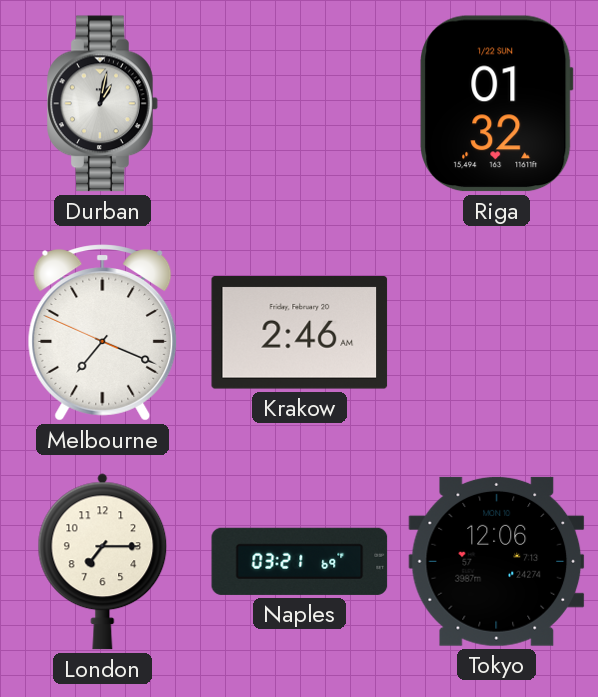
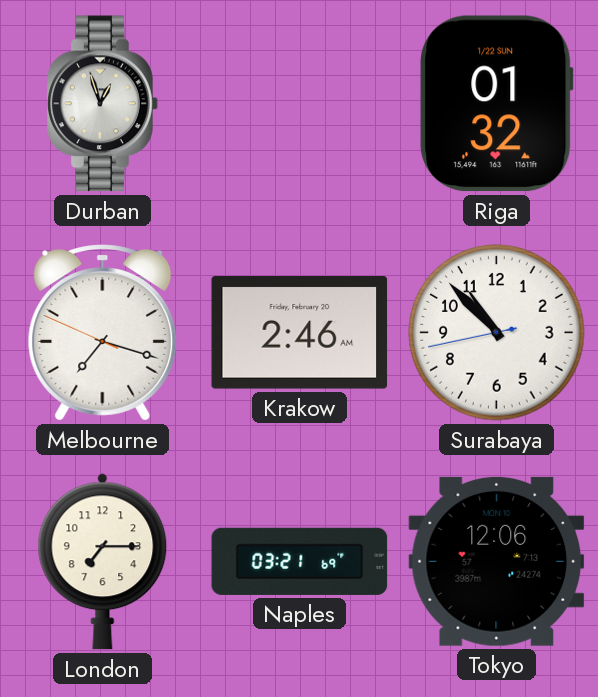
Durban: 1:02 -> 12:57 (103, 104)
Melbourne: 7:18 -> 7:17 (103, 333)
Surabaya: none -> 10:52 (497, 333)
